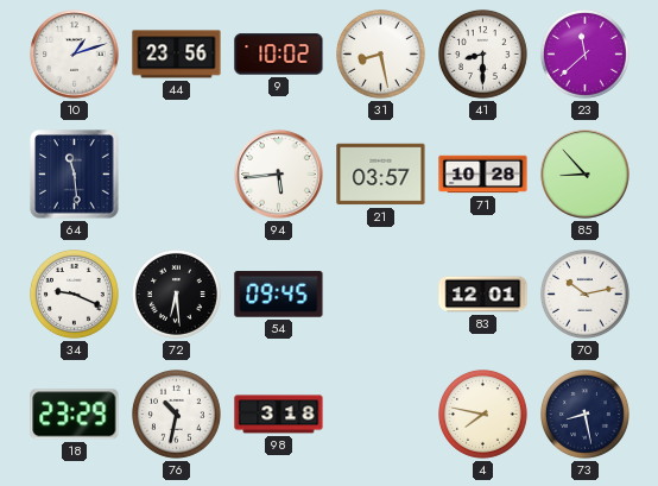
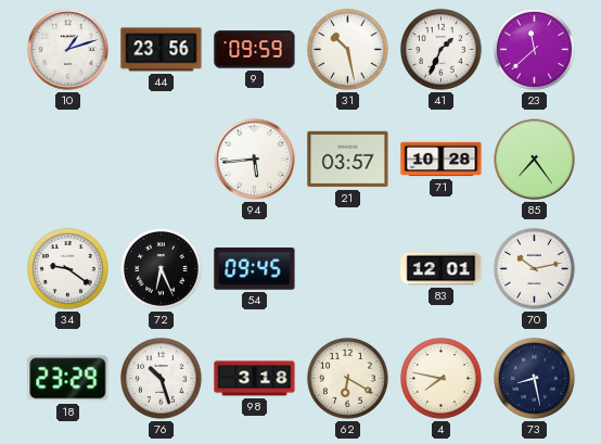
9: 10:02 -> 09:59 (255, 50)
31: 8:28 -> 10:28 (348, 50)
41: 8:30 -> 1:34 (442, 50)
64: 11:29 -> none (75, 175)
85: 8:53 -> 7:24 (535, 160)
34: 9:19 -> 9:21 (68, 269)
72: 6:29 -> 6:26 (162, 269)
76: 10:32 -> 10:27 (162, 379)
62: none -> 6:20 (348, 379)
